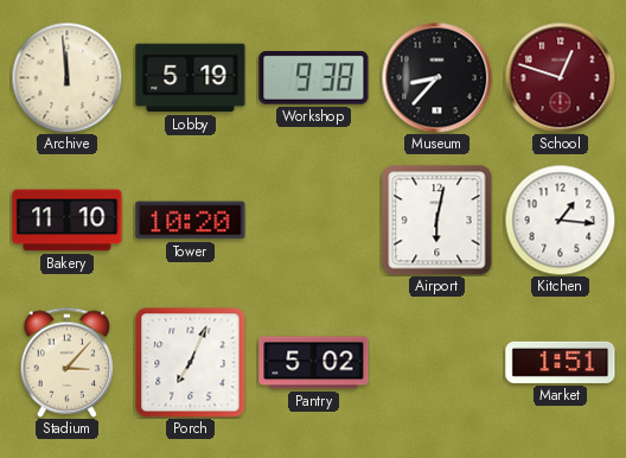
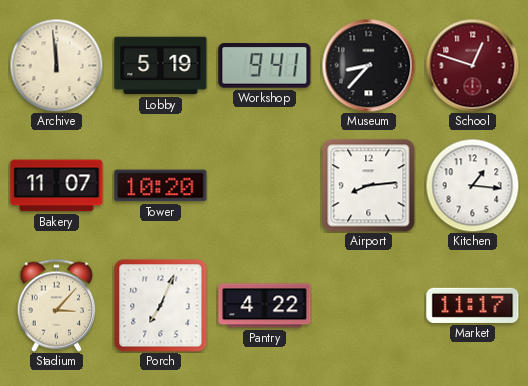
Workshop: 9:38 -> 9:41 (265, 66)
Bakery: 11:10 -> 11:07 (57, 186)
Airport: 6:02 -> 8:14 (369, 186)
Pantry: 5:02 -> 4:22 (265, 306)
Market: 1:51 -> 11:17 (473, 305)
